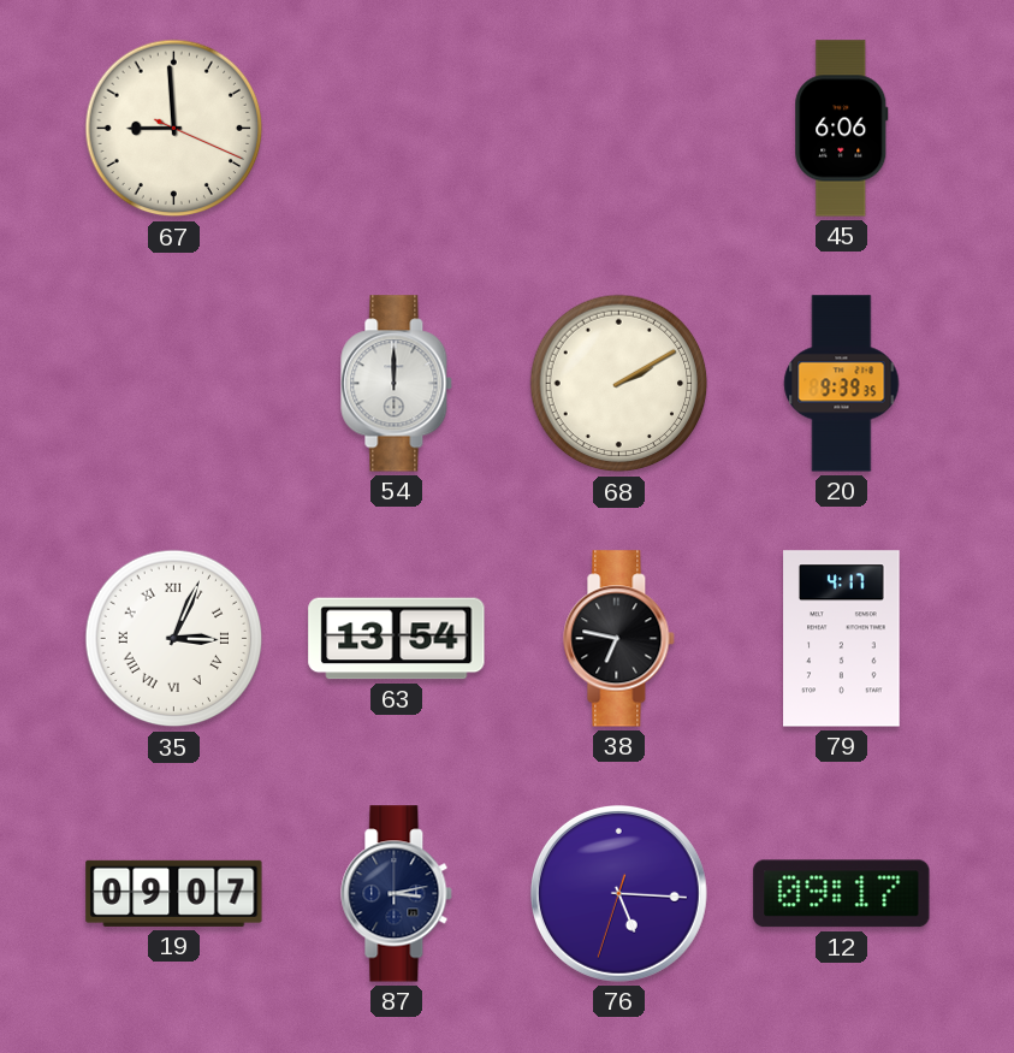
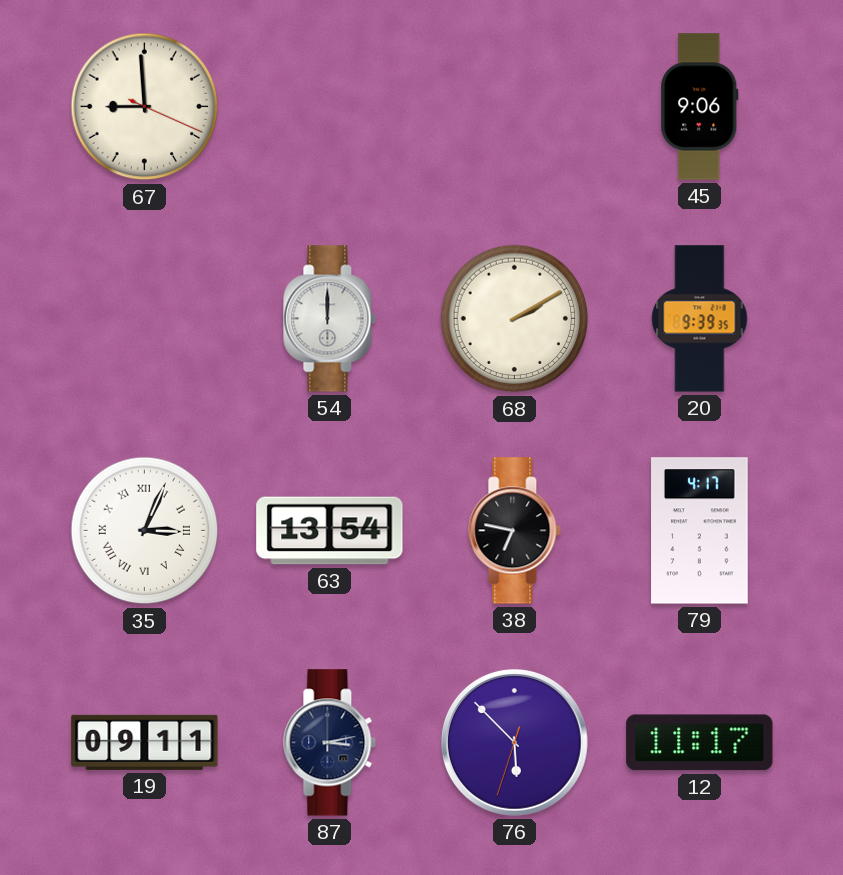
45: 6:06 -> 9:06 (700, 107)
19: 09:07 -> 09:11 (145, 742)
76: 5:15 -> 5:52 (514, 742)
12: 09:17 -> 11:17 (700, 743)
